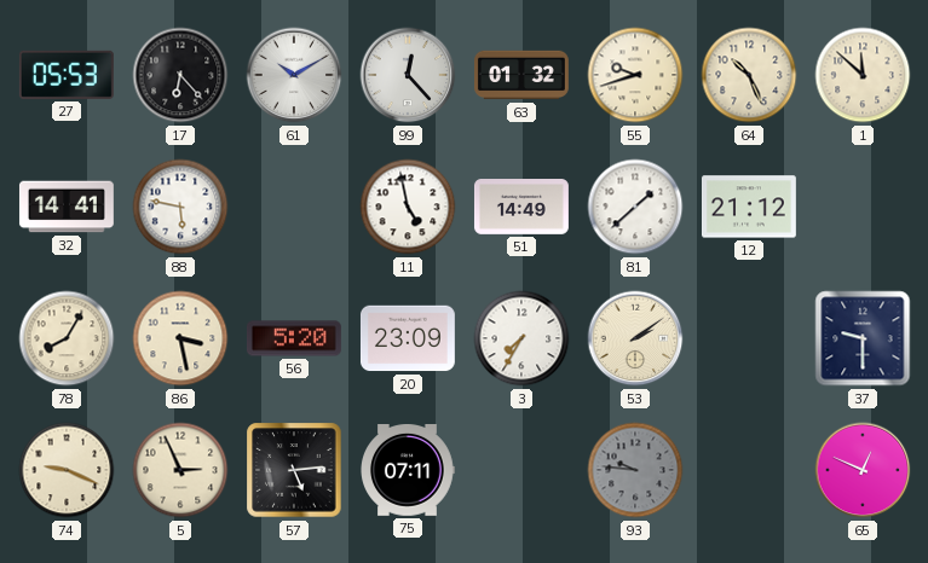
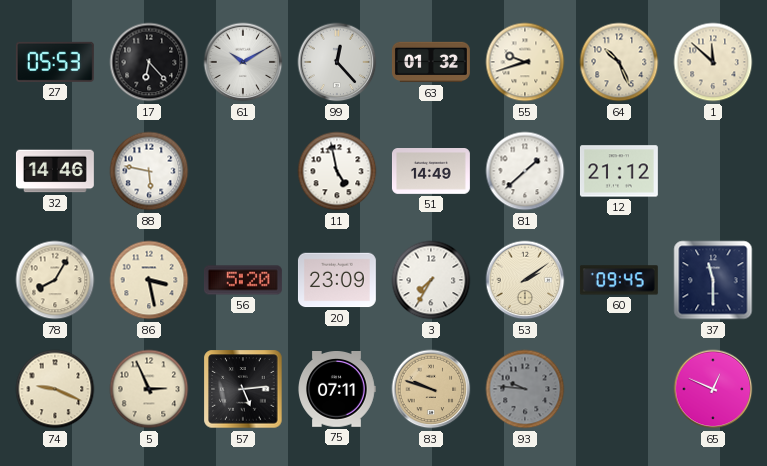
32: 14:41 -> 14:46 (55, 171)
60: none -> 09:45 (619, 280)
37: 9:30 -> 11:30 (713, 280)
83: none -> 9:48 (431, 389)
